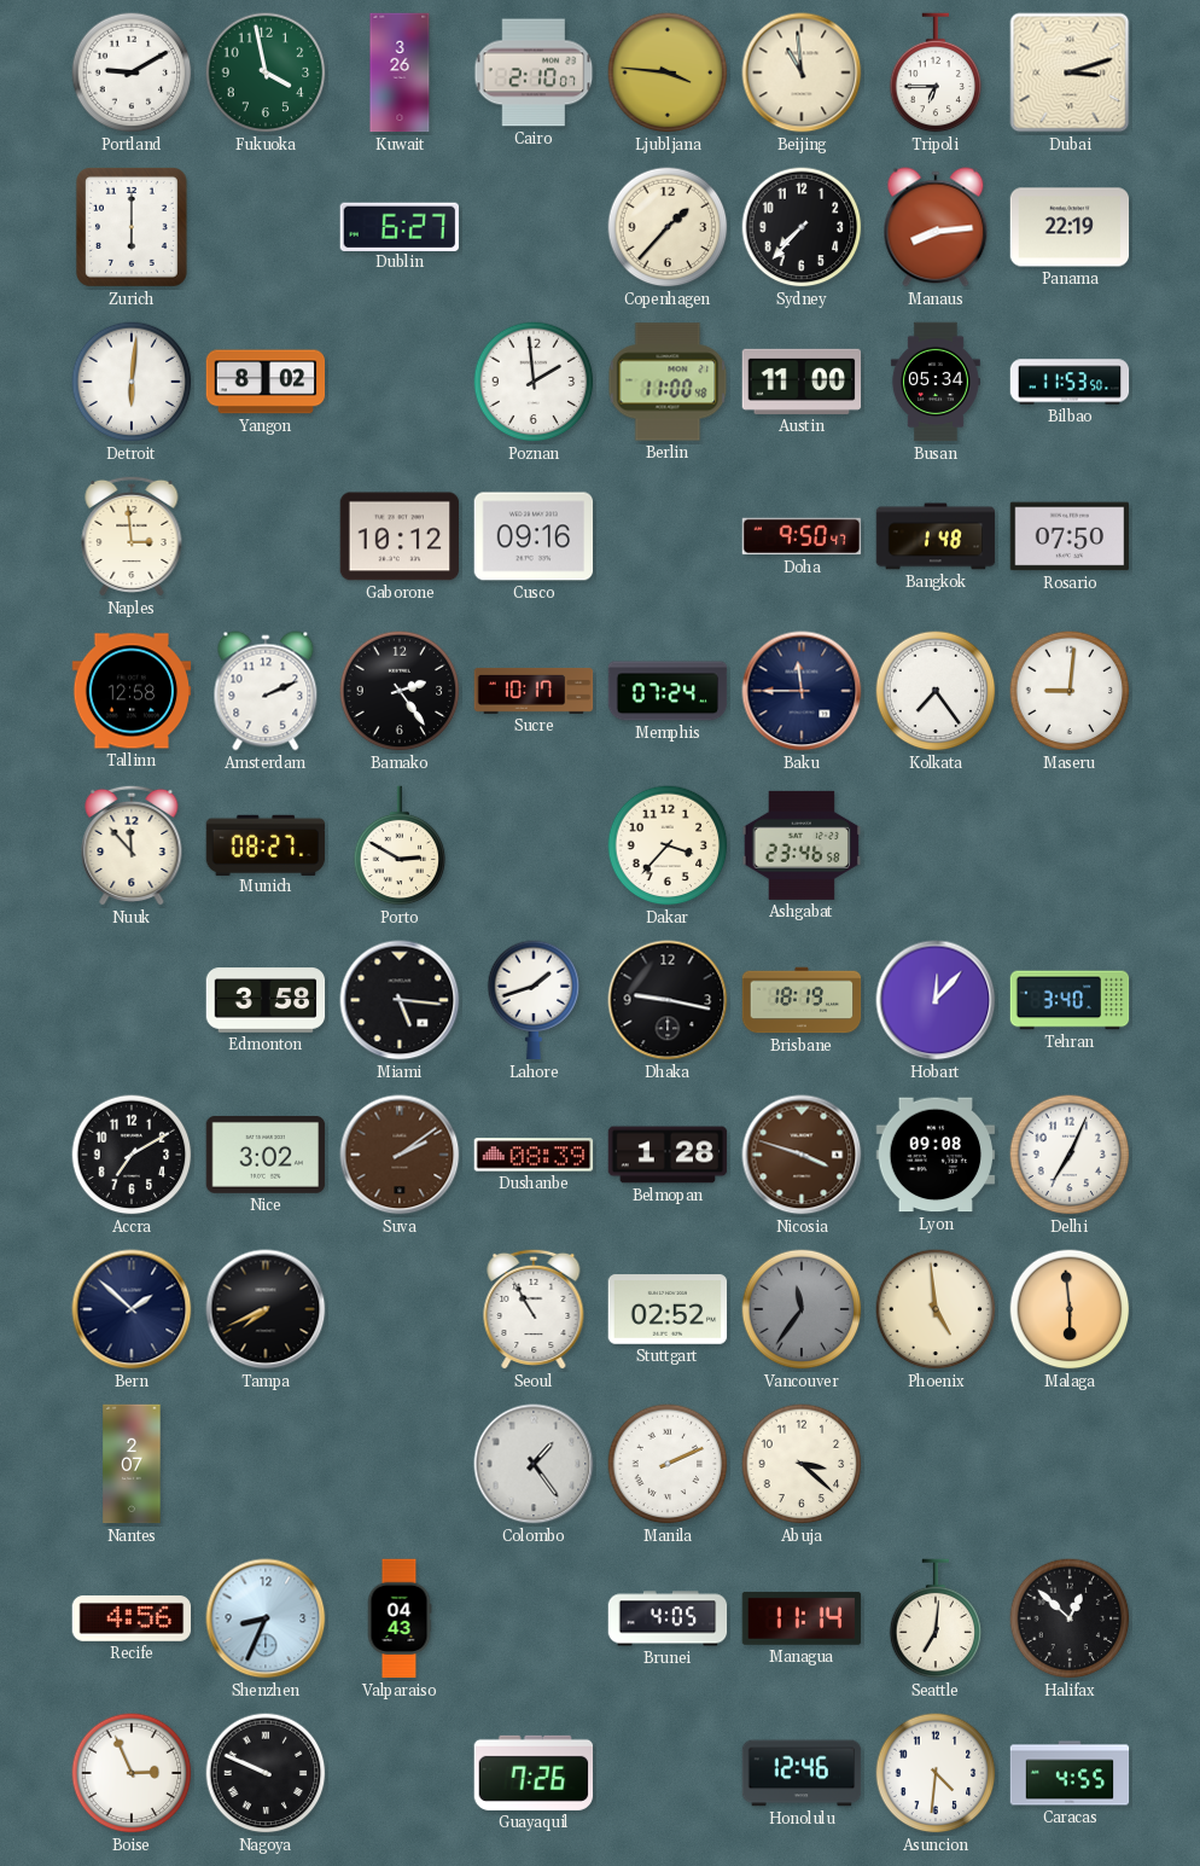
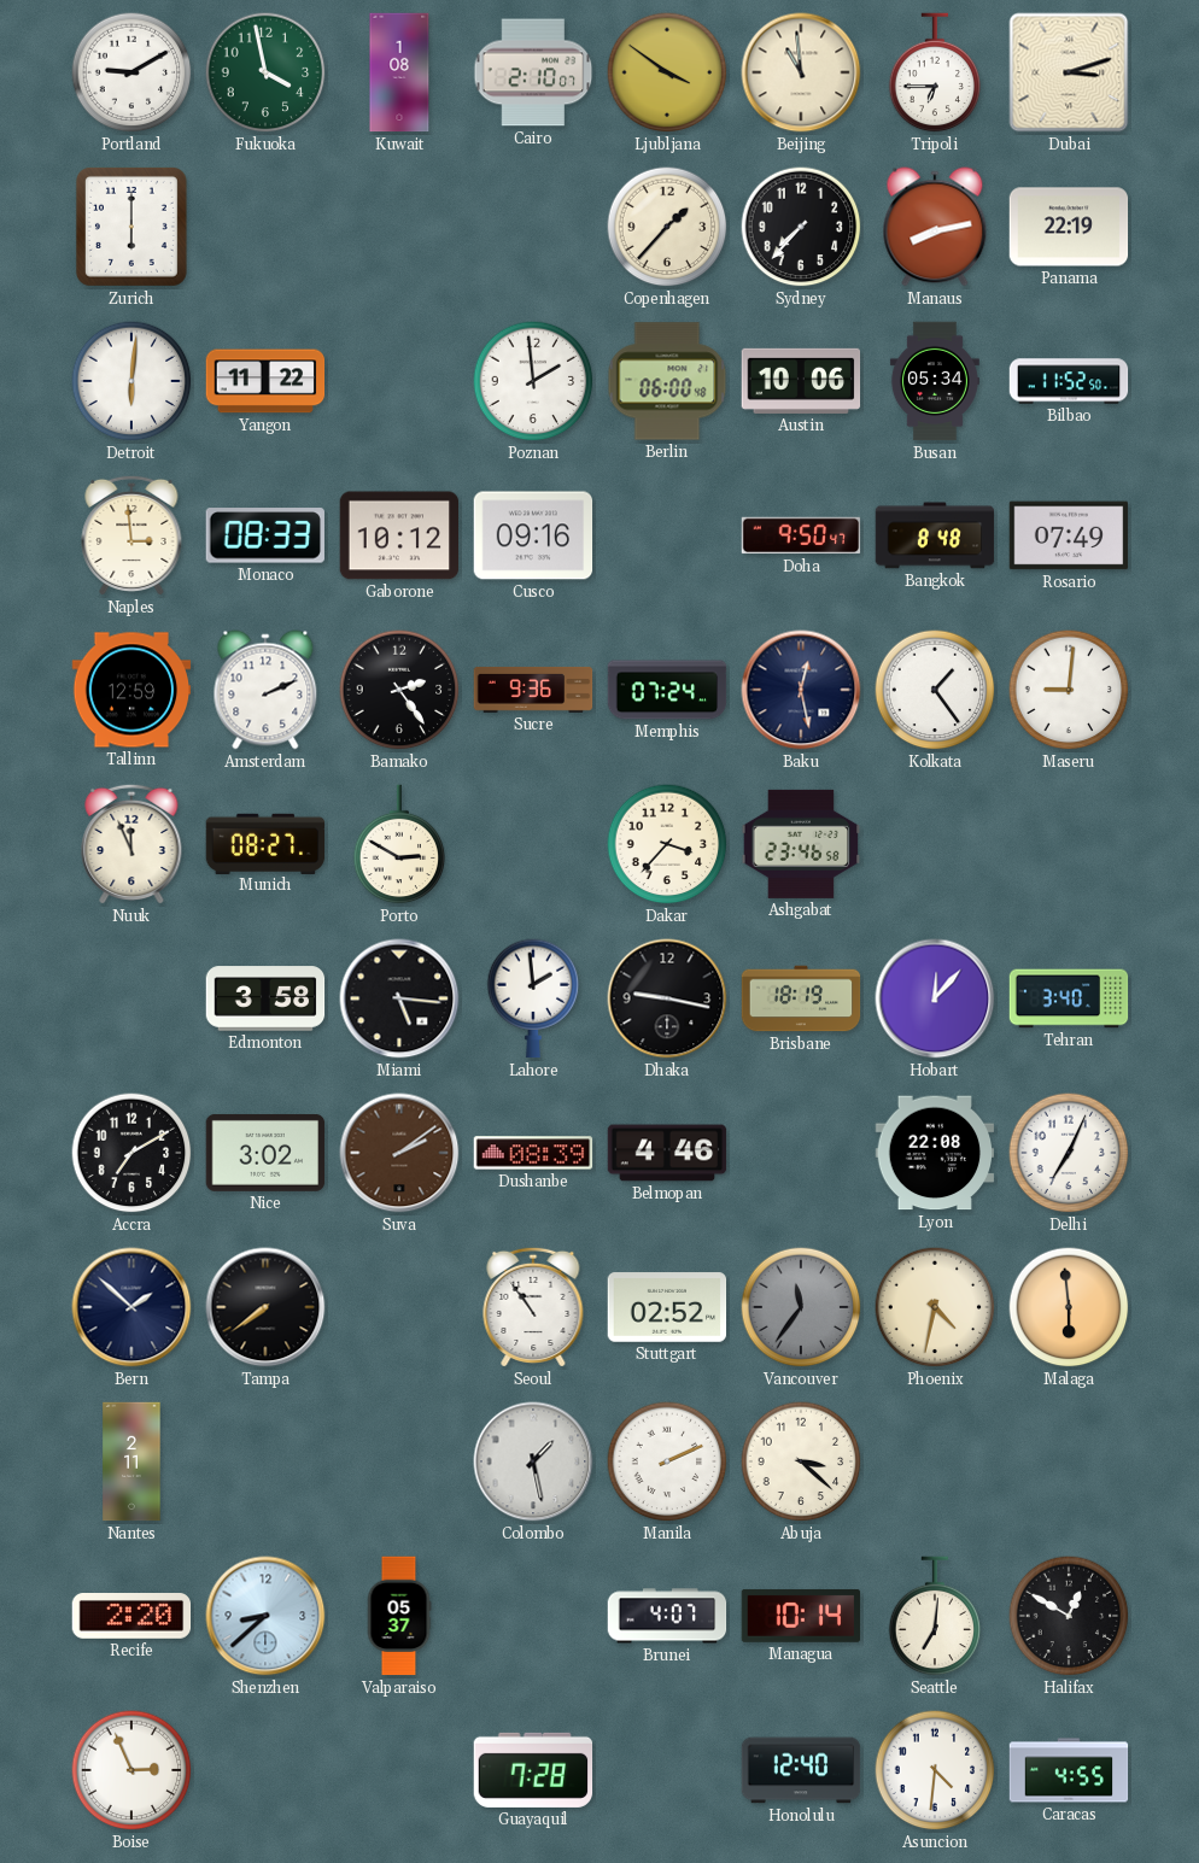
Kuwait: 3:26 -> 1:08 (399, 72)
Ljubljana: 3:46 -> 3:51 (667, 72)
Dublin: 6:27 -> none (398, 226)
Manaus: 8:14 -> 8:13 (935, 227)
Yangon: 8:02 -> 11:22 (265, 381)
Berlin: 11:00 -> 06:00 (667, 381)
Austin: 11:00 -> 10:06 (801, 381)
Bilbao: 11:53 -> 11:52 (1069, 381)
Monaco: none -> 08:33 (265, 535)
Bangkok: 1:48 -> 8:48 (935, 535)
Rosario: 07:50 -> 07:49 (1069, 535)
Tallinn: 12:58 -> 12:59 (131, 690)
Sucre: 10:17 -> 9:36 (533, 690)
Baku: 11:45 -> 12:28 (801, 690)
Kolkata: 7:24 -> 1:24 (935, 690)
Nuuk: 11:53 -> 11:56 (131, 844)
Lahore: 1:42 -> 1:59 (533, 998)
Belmopan: 1:28 -> 4:46 (667, 1153)
Nicosia: 3:48 -> none (802, 1155)
Lyon: 09:08 -> 22:08 (935, 1153)
Tampa: 7:41 -> 7:39 (265, 1307)
Seoul: 10:55 -> 10:54 (533, 1307)
Phoenix: 4:59 -> 4:32 (935, 1307)
Nantes: 2:07 -> 2:11 (131, 1461)
Colombo: 1:24 -> 1:28 (533, 1461)
Recife: 4:56 -> 2:20 (131, 1617)
Shenzhen: 8:34 -> 8:38 (265, 1616)
Valparaiso: 04:43 -> 05:37 (399, 1616)
Brunei: 4:05 -> 4:07 (667, 1616)
Managua: 11:14 -> 10:14 (801, 1616)
Halifax: 12:52 -> 12:50 (1069, 1616)
Nagoya: 9:49 -> none (266, 1773)
Guayaquil: 7:26 -> 7:28 (533, 1770)
Honolulu: 12:46 -> 12:40 (801, 1770)
